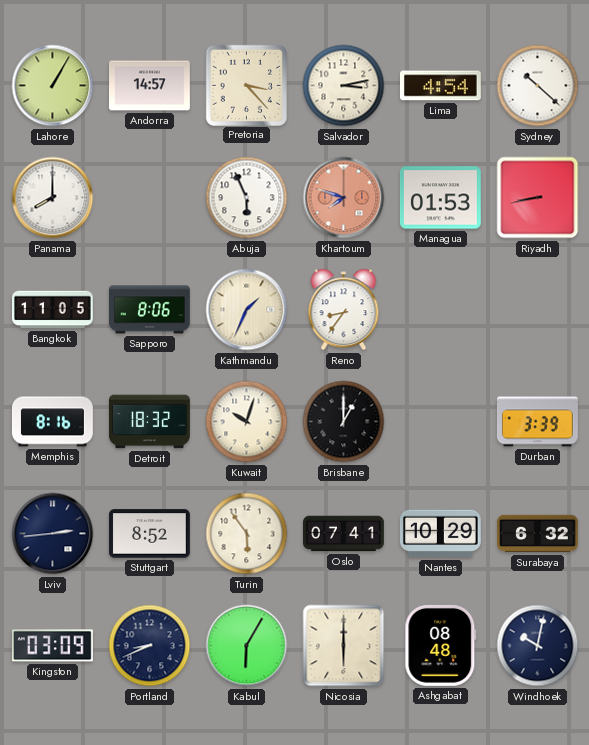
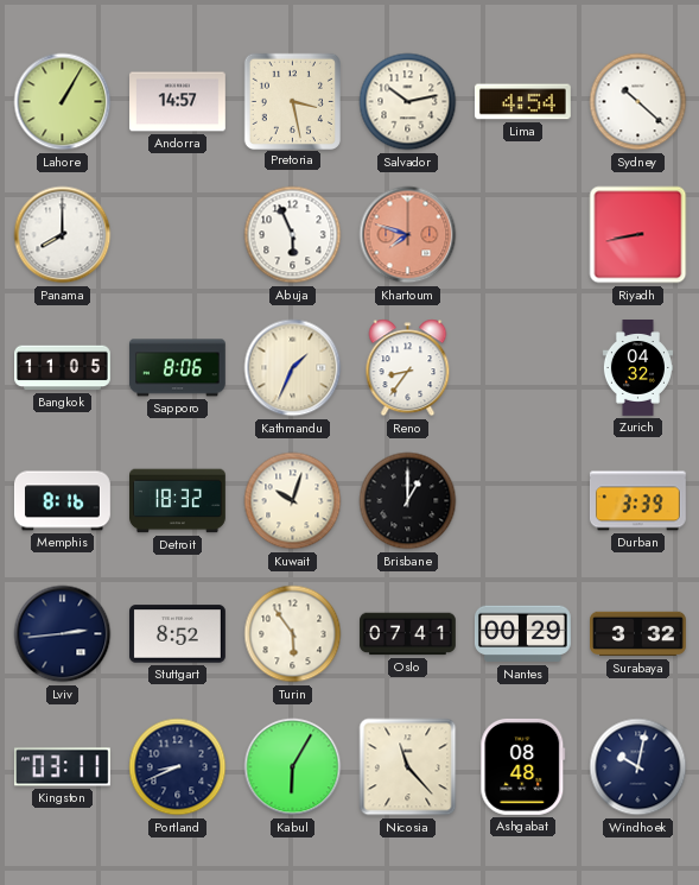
Pretoria: 3:23 -> 3:28 (292, 101)
Salvador: 3:13 -> 10:13 (408, 102)
Managua: 01:53 -> none (440, 198)
Zurich: none -> 04:32 (637, 368)
Nantes: 10:29 -> 00:29 (522, 634)
Surabaya: 6:32 -> 3:32 (638, 634)
Kingston: 03:09 -> 03:11 (62, 767)
Nicosia: 6:00 -> 11:23 (408, 767)
